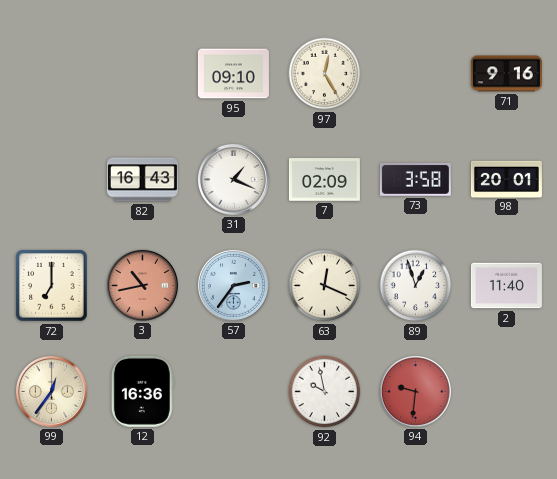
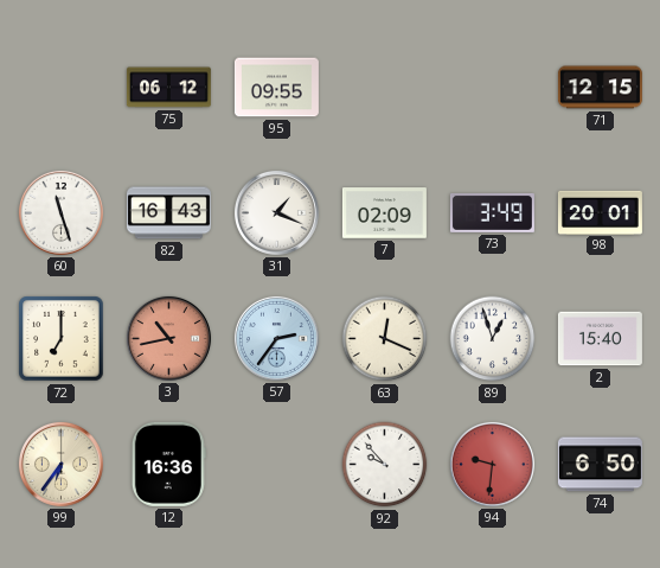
75: none -> 06:12 (168, 88)
95: 09:10 -> 09:55 (276, 88)
97: 12:25 -> none (325, 74)
71: 9:16 -> 12:15 (600, 88)
60: none -> 11:27 (60, 212)
73: 3:58 -> 3:49 (492, 212)
2: 11:40 -> 15:40 (600, 339)
99: 12:36 -> 6:36 (60, 464)
92: 9:58 -> 9:53 (385, 465)
74: none -> 6:50 (600, 465)
